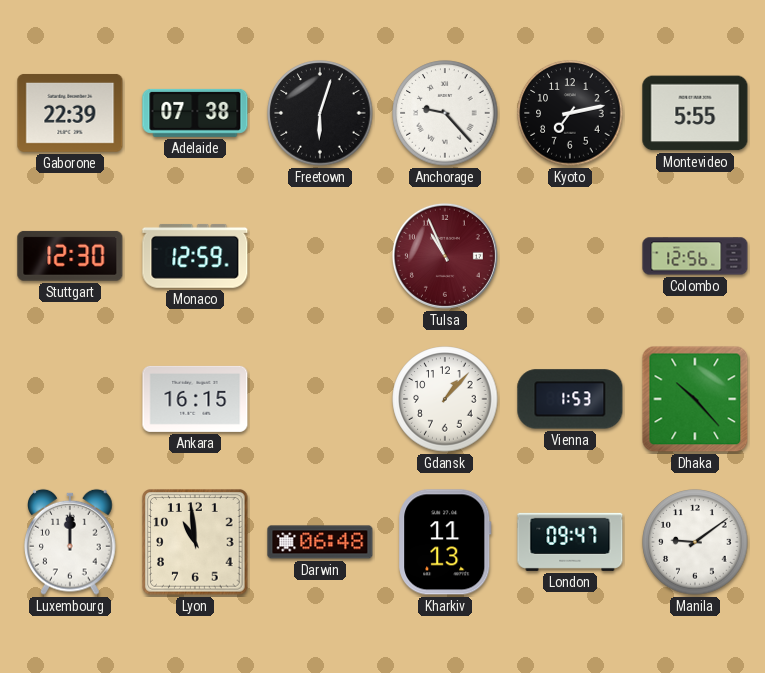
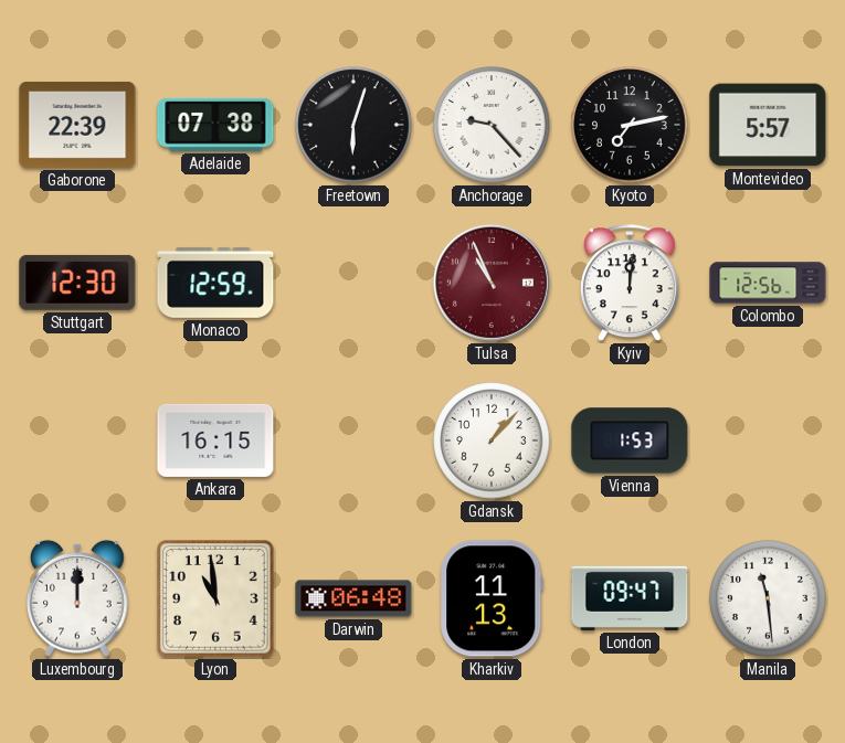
Montevideo: 5:55 -> 5:57 (768, 125)
Kyiv: none -> 12:01 (630, 284)
Dhaka: 10:23 -> none (695, 399)
Manila: 9:09 -> 11:29 (768, 598)
